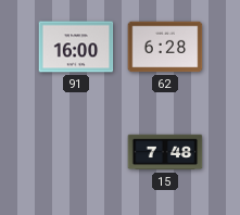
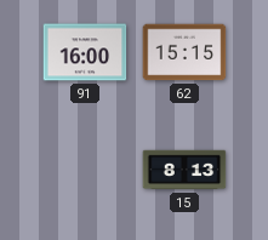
62: 6:28 -> 15:15 (184, 52)
15: 7:48 -> 8:13 (184, 170)
